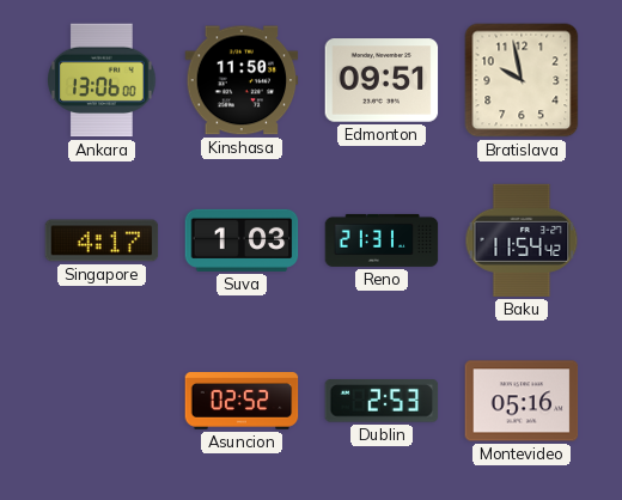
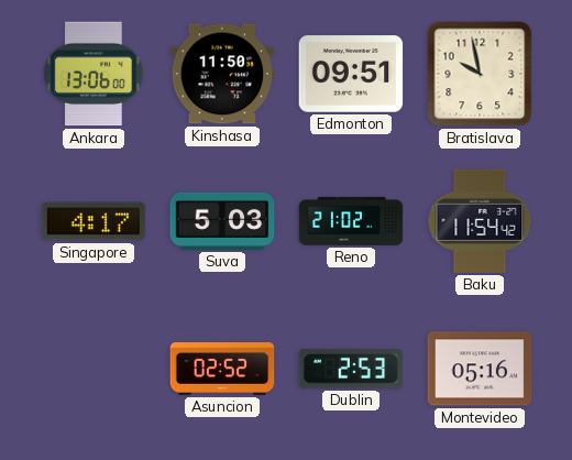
Suva: 1:03 -> 5:03 (222, 221)
Reno: 21:31 -> 21:02 (351, 221)
